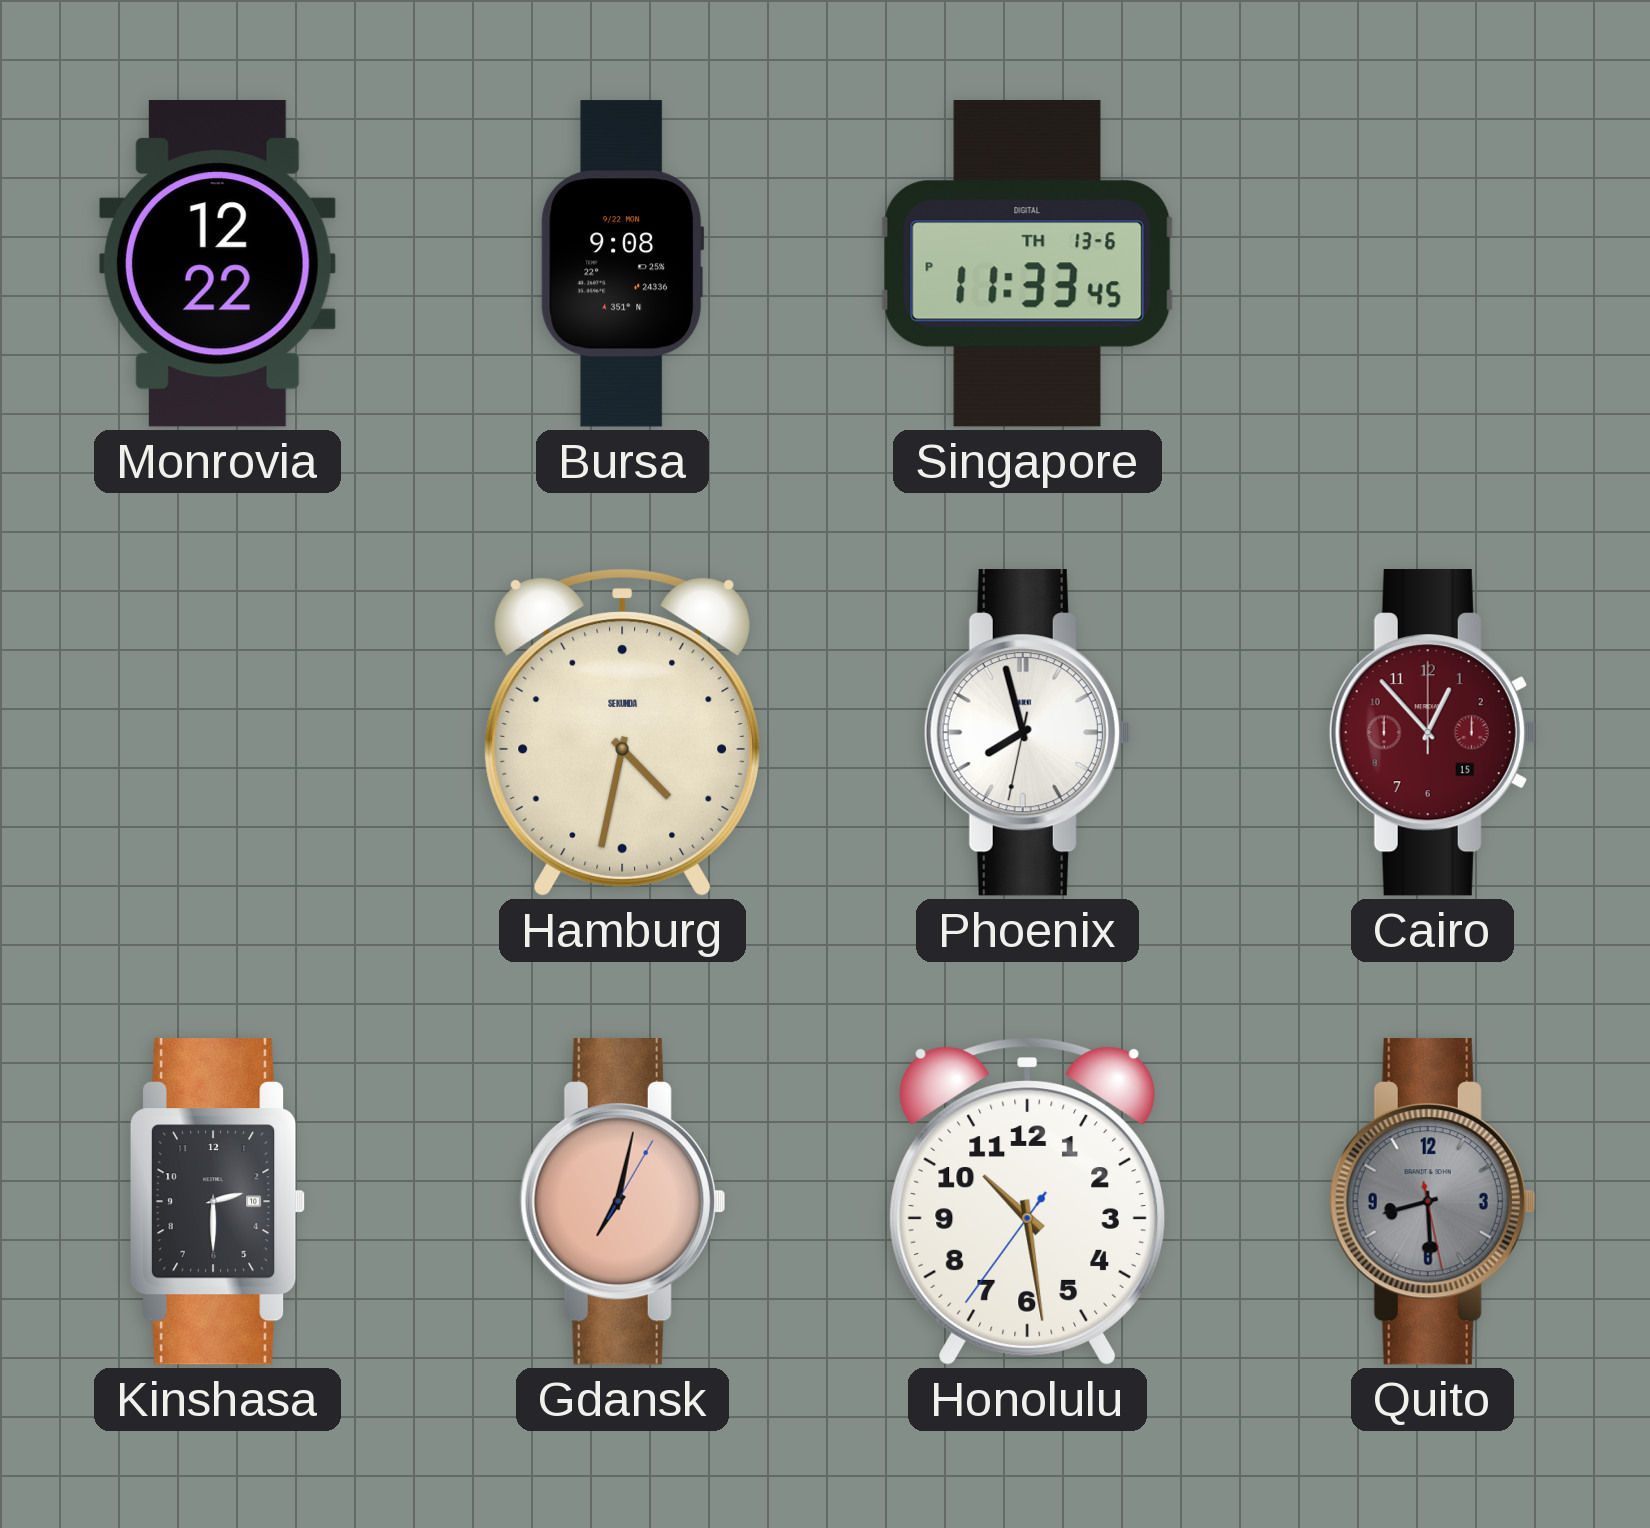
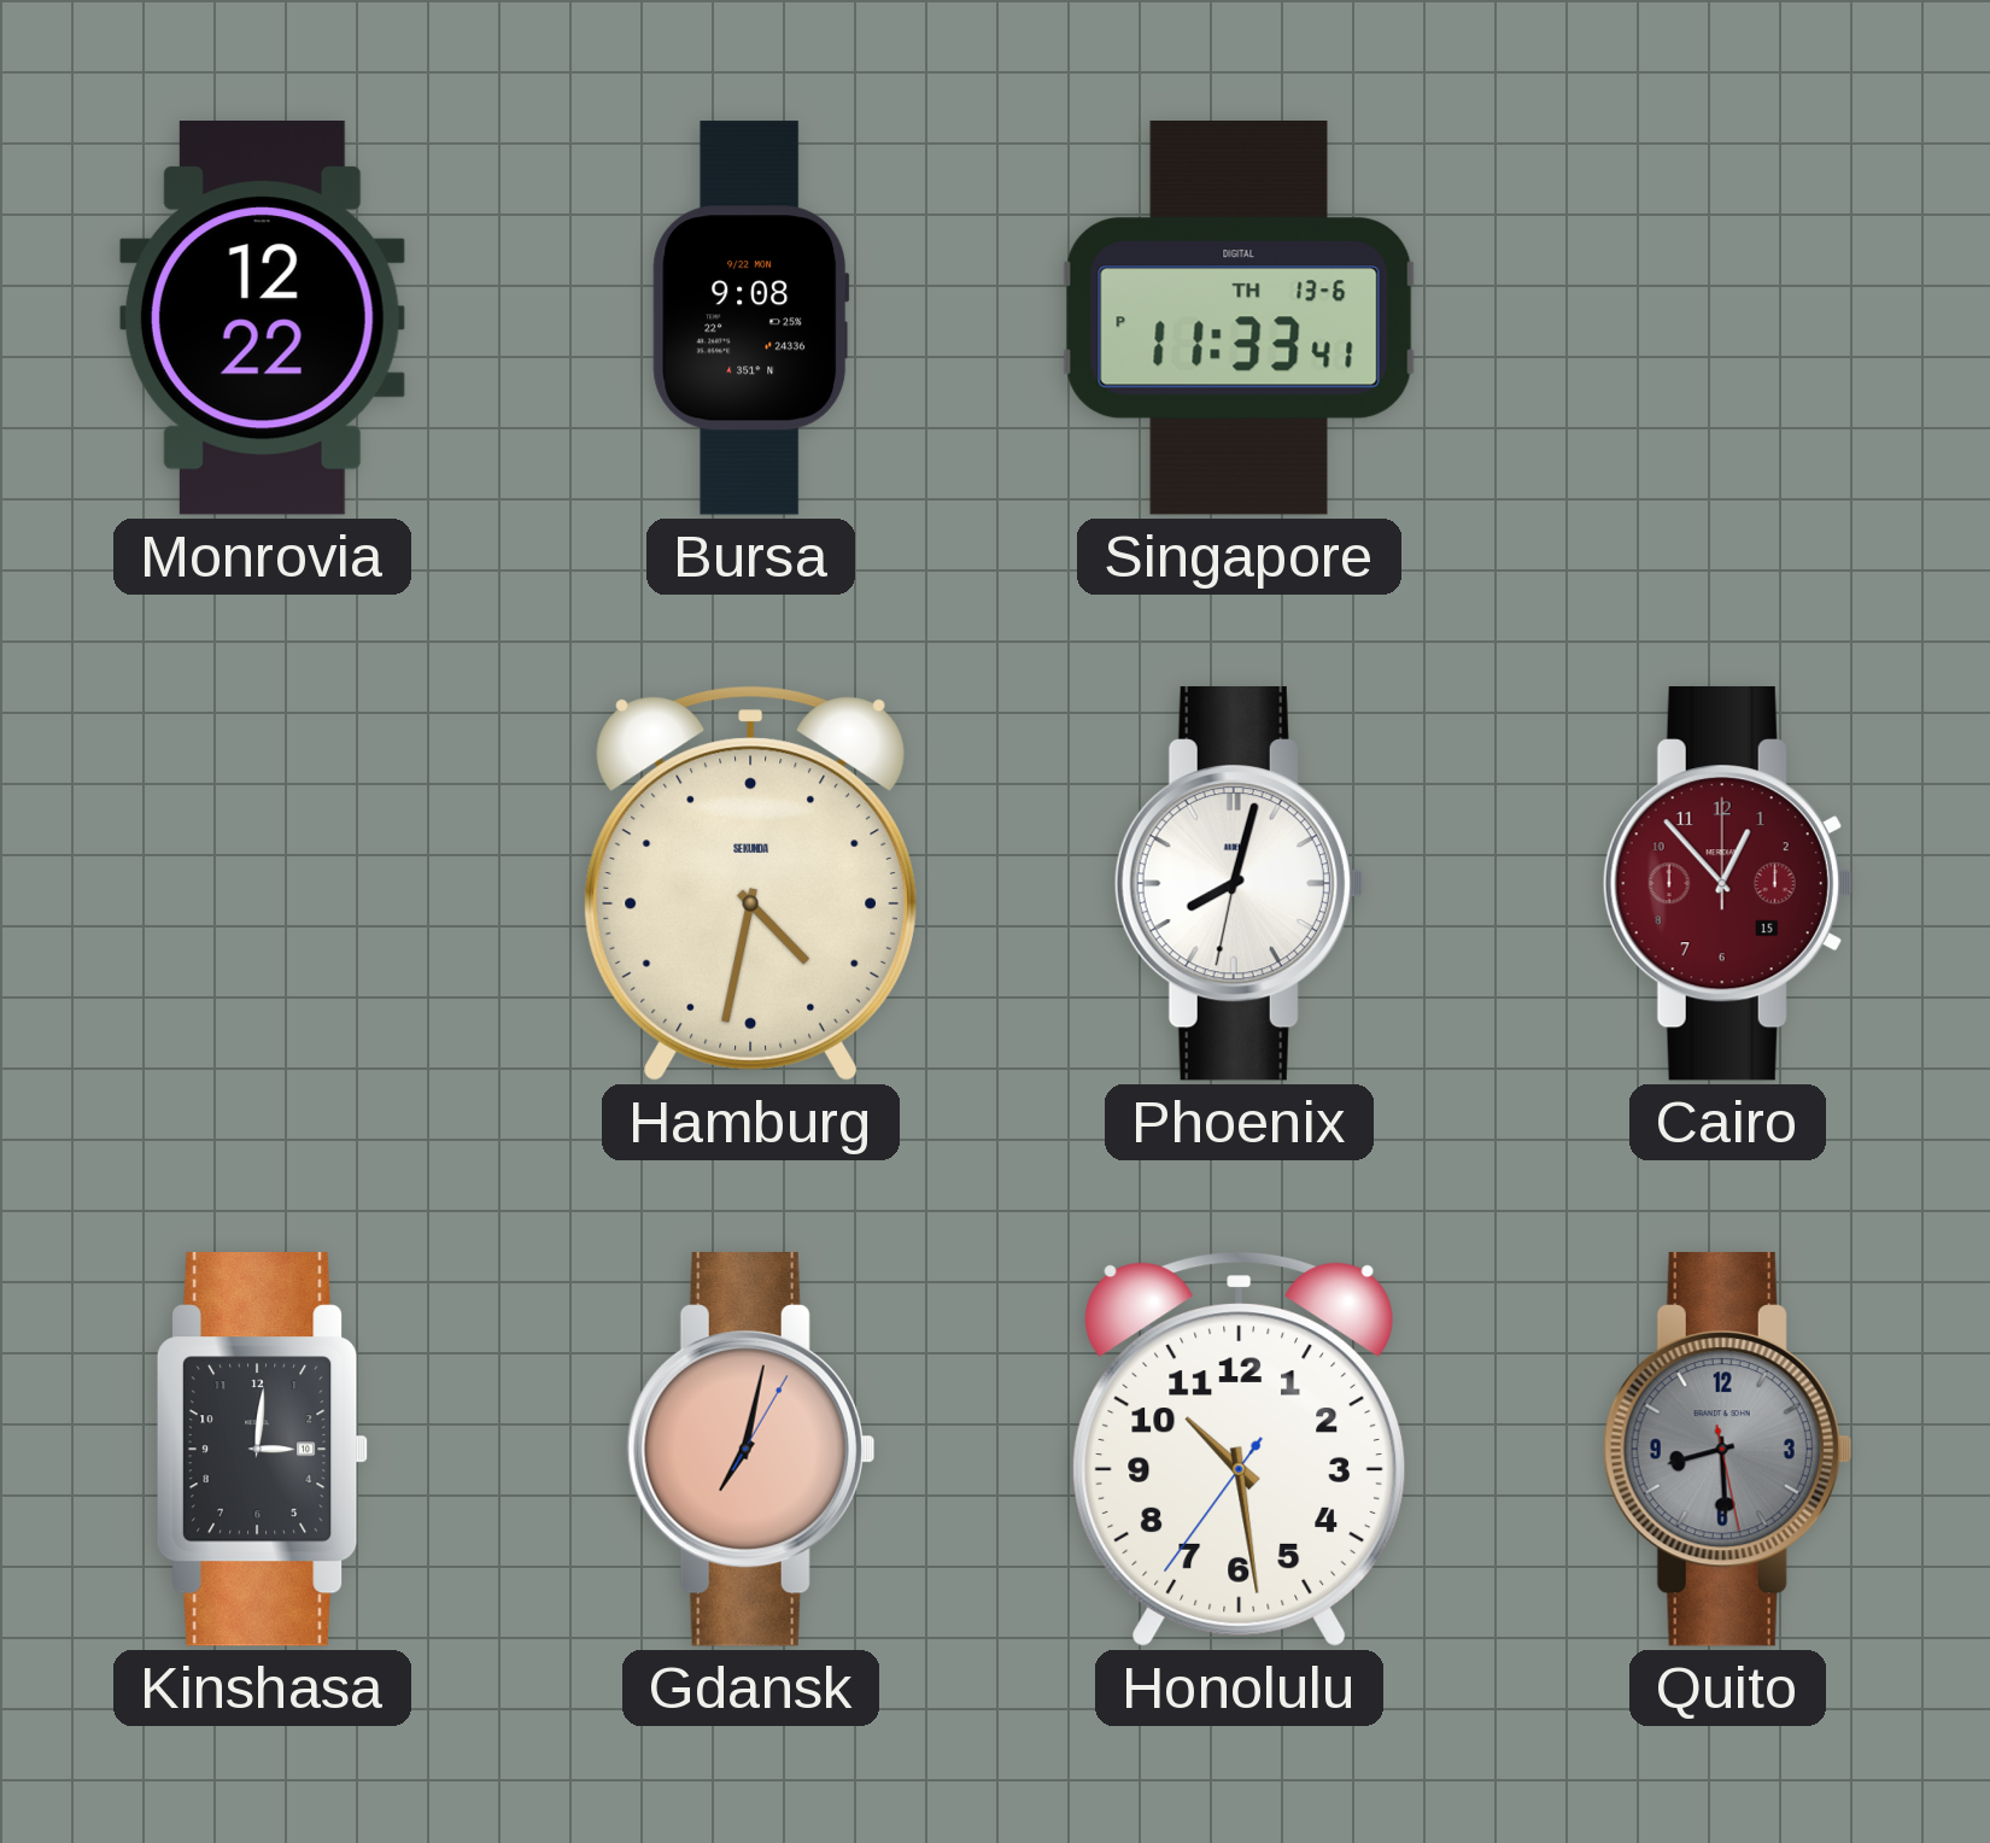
Singapore: 11:33:45 PM -> 11:33:41 PM (1240, 318)
Phoenix: 7:57 -> 8:02 (1239, 884)
Kinshasa: 2:30 -> 3:01 (263, 1450)
